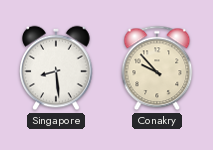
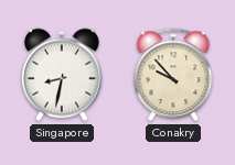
Singapore: 8:29 -> 8:32 (62, 75)
